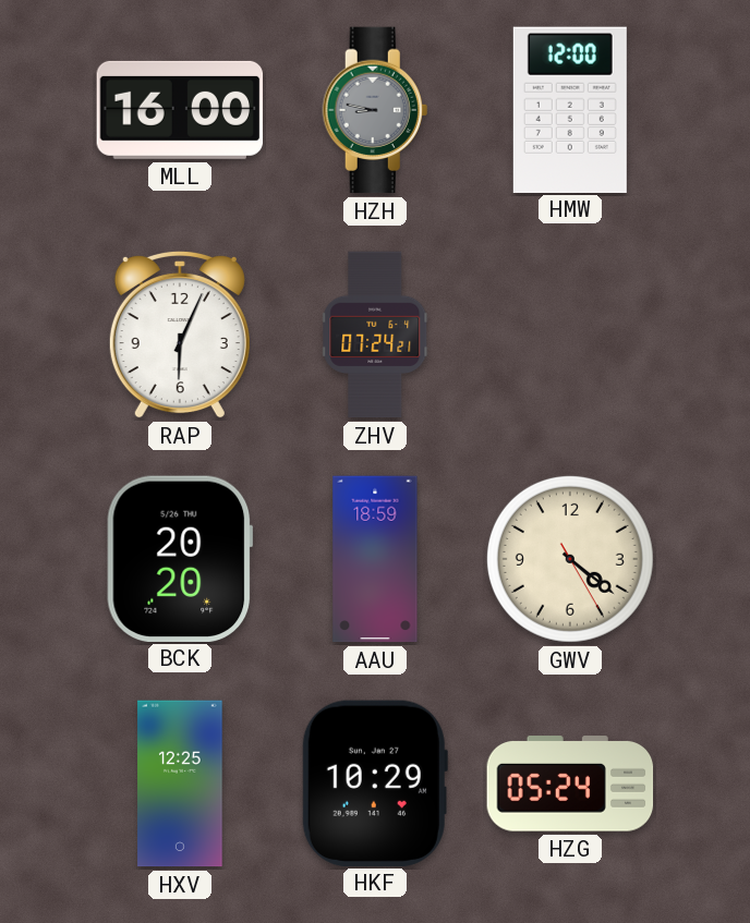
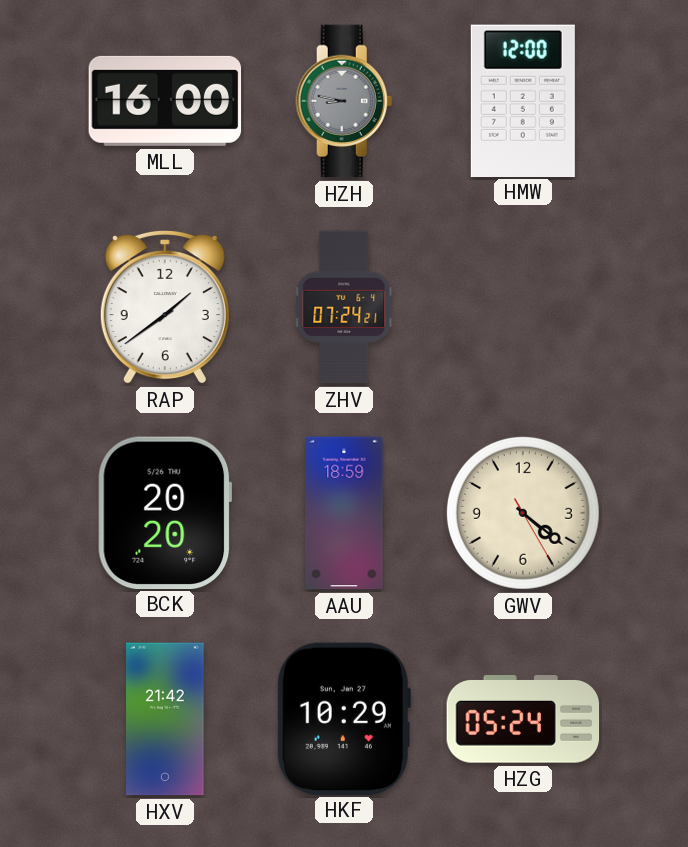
RAP: 6:04 -> 1:39 (165, 307)
HXV: 12:25 -> 21:42 (165, 719)
